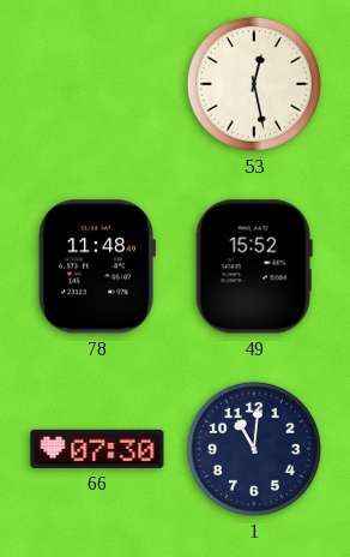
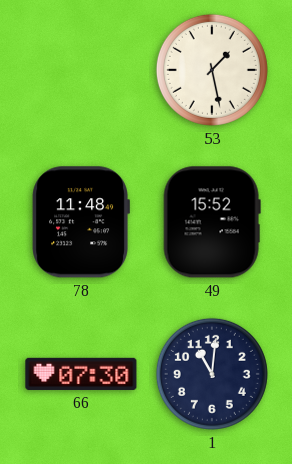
53: 12:28 -> 1:28 (212, 70)
